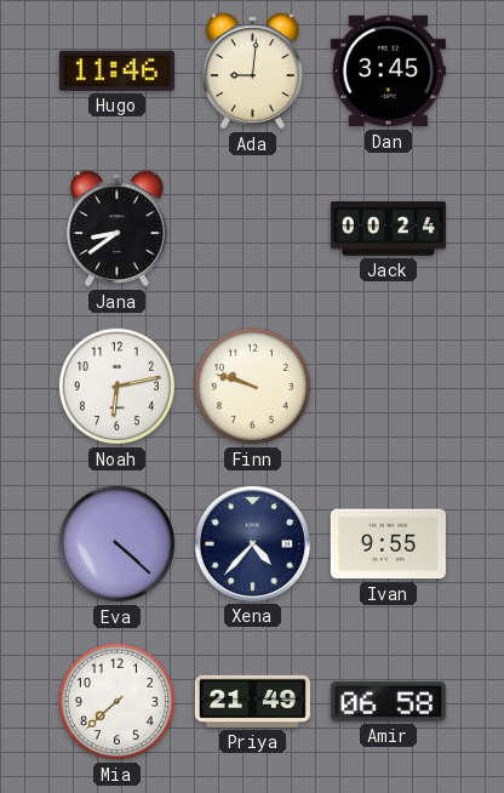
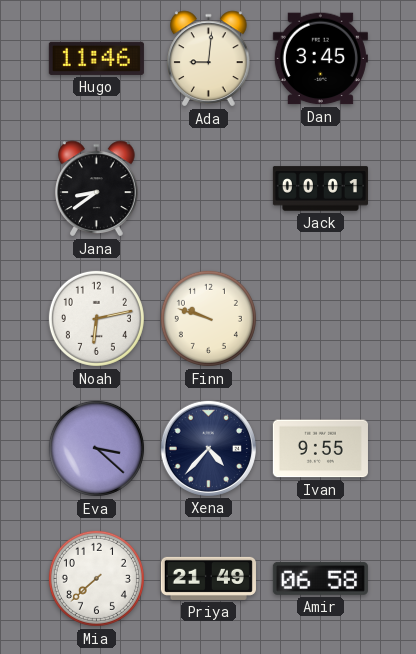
Jack: 00:24 -> 00:01 (320, 189)
Eva: 4:22 -> 3:22 (96, 448)
